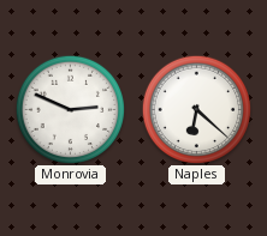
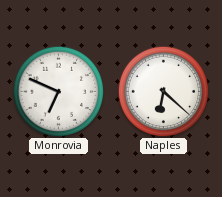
Monrovia: 2:49 -> 6:49 (58, 91)
